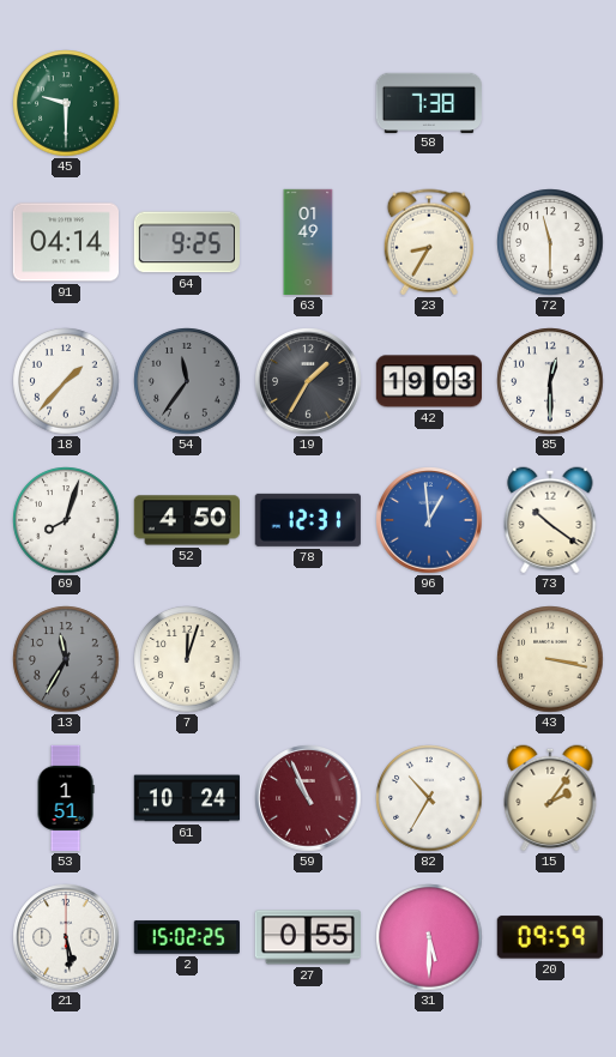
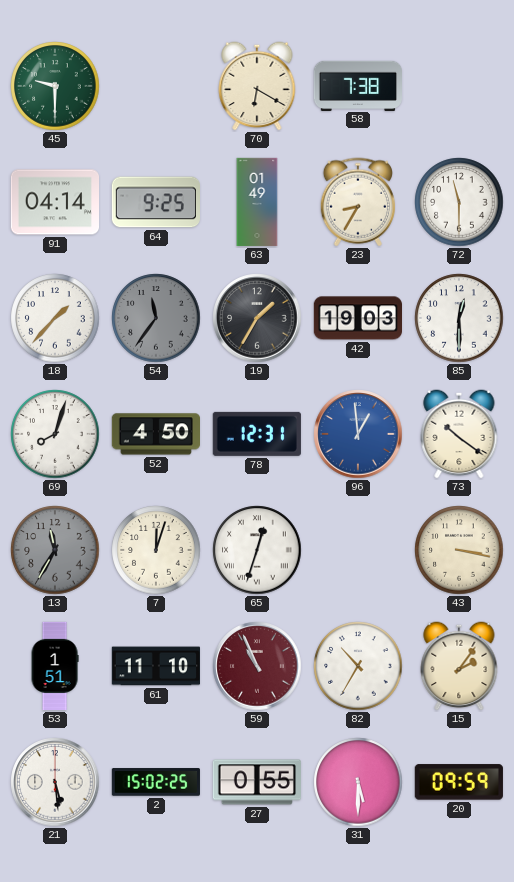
70: none -> 6:20 (257, 86)
65: none -> 12:33 (257, 550)
61: 10:24 -> 11:10 (155, 666)
